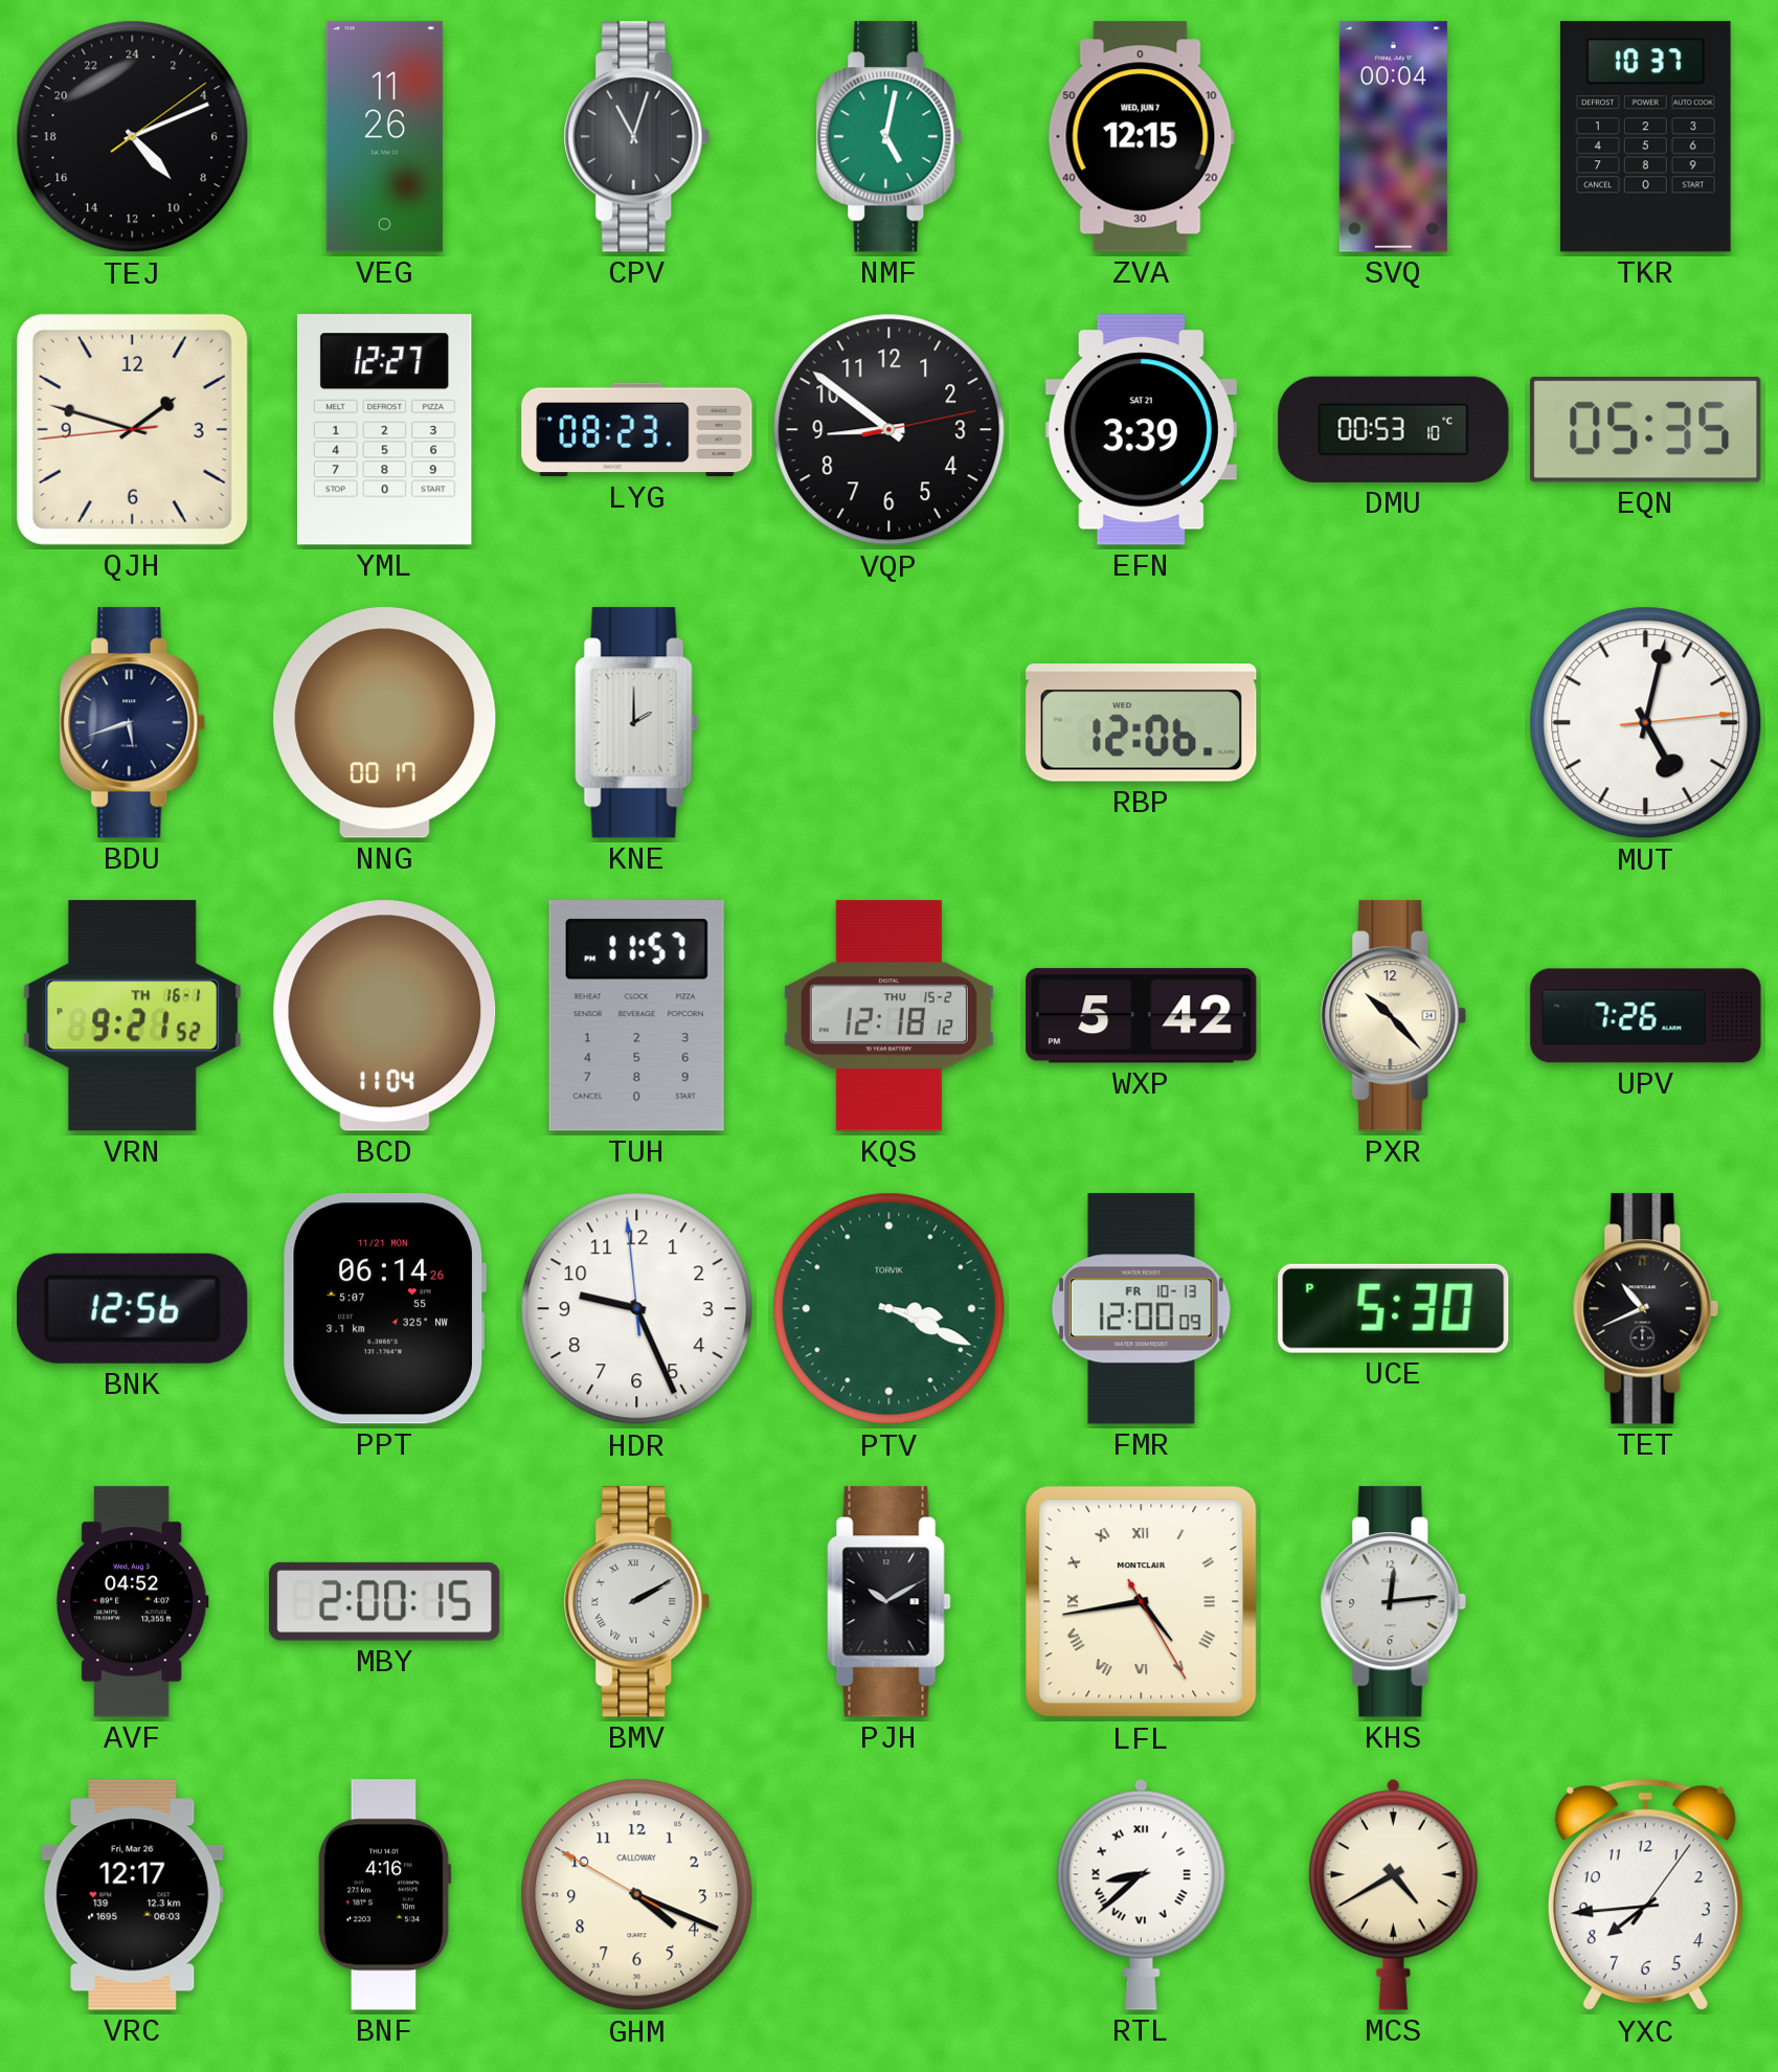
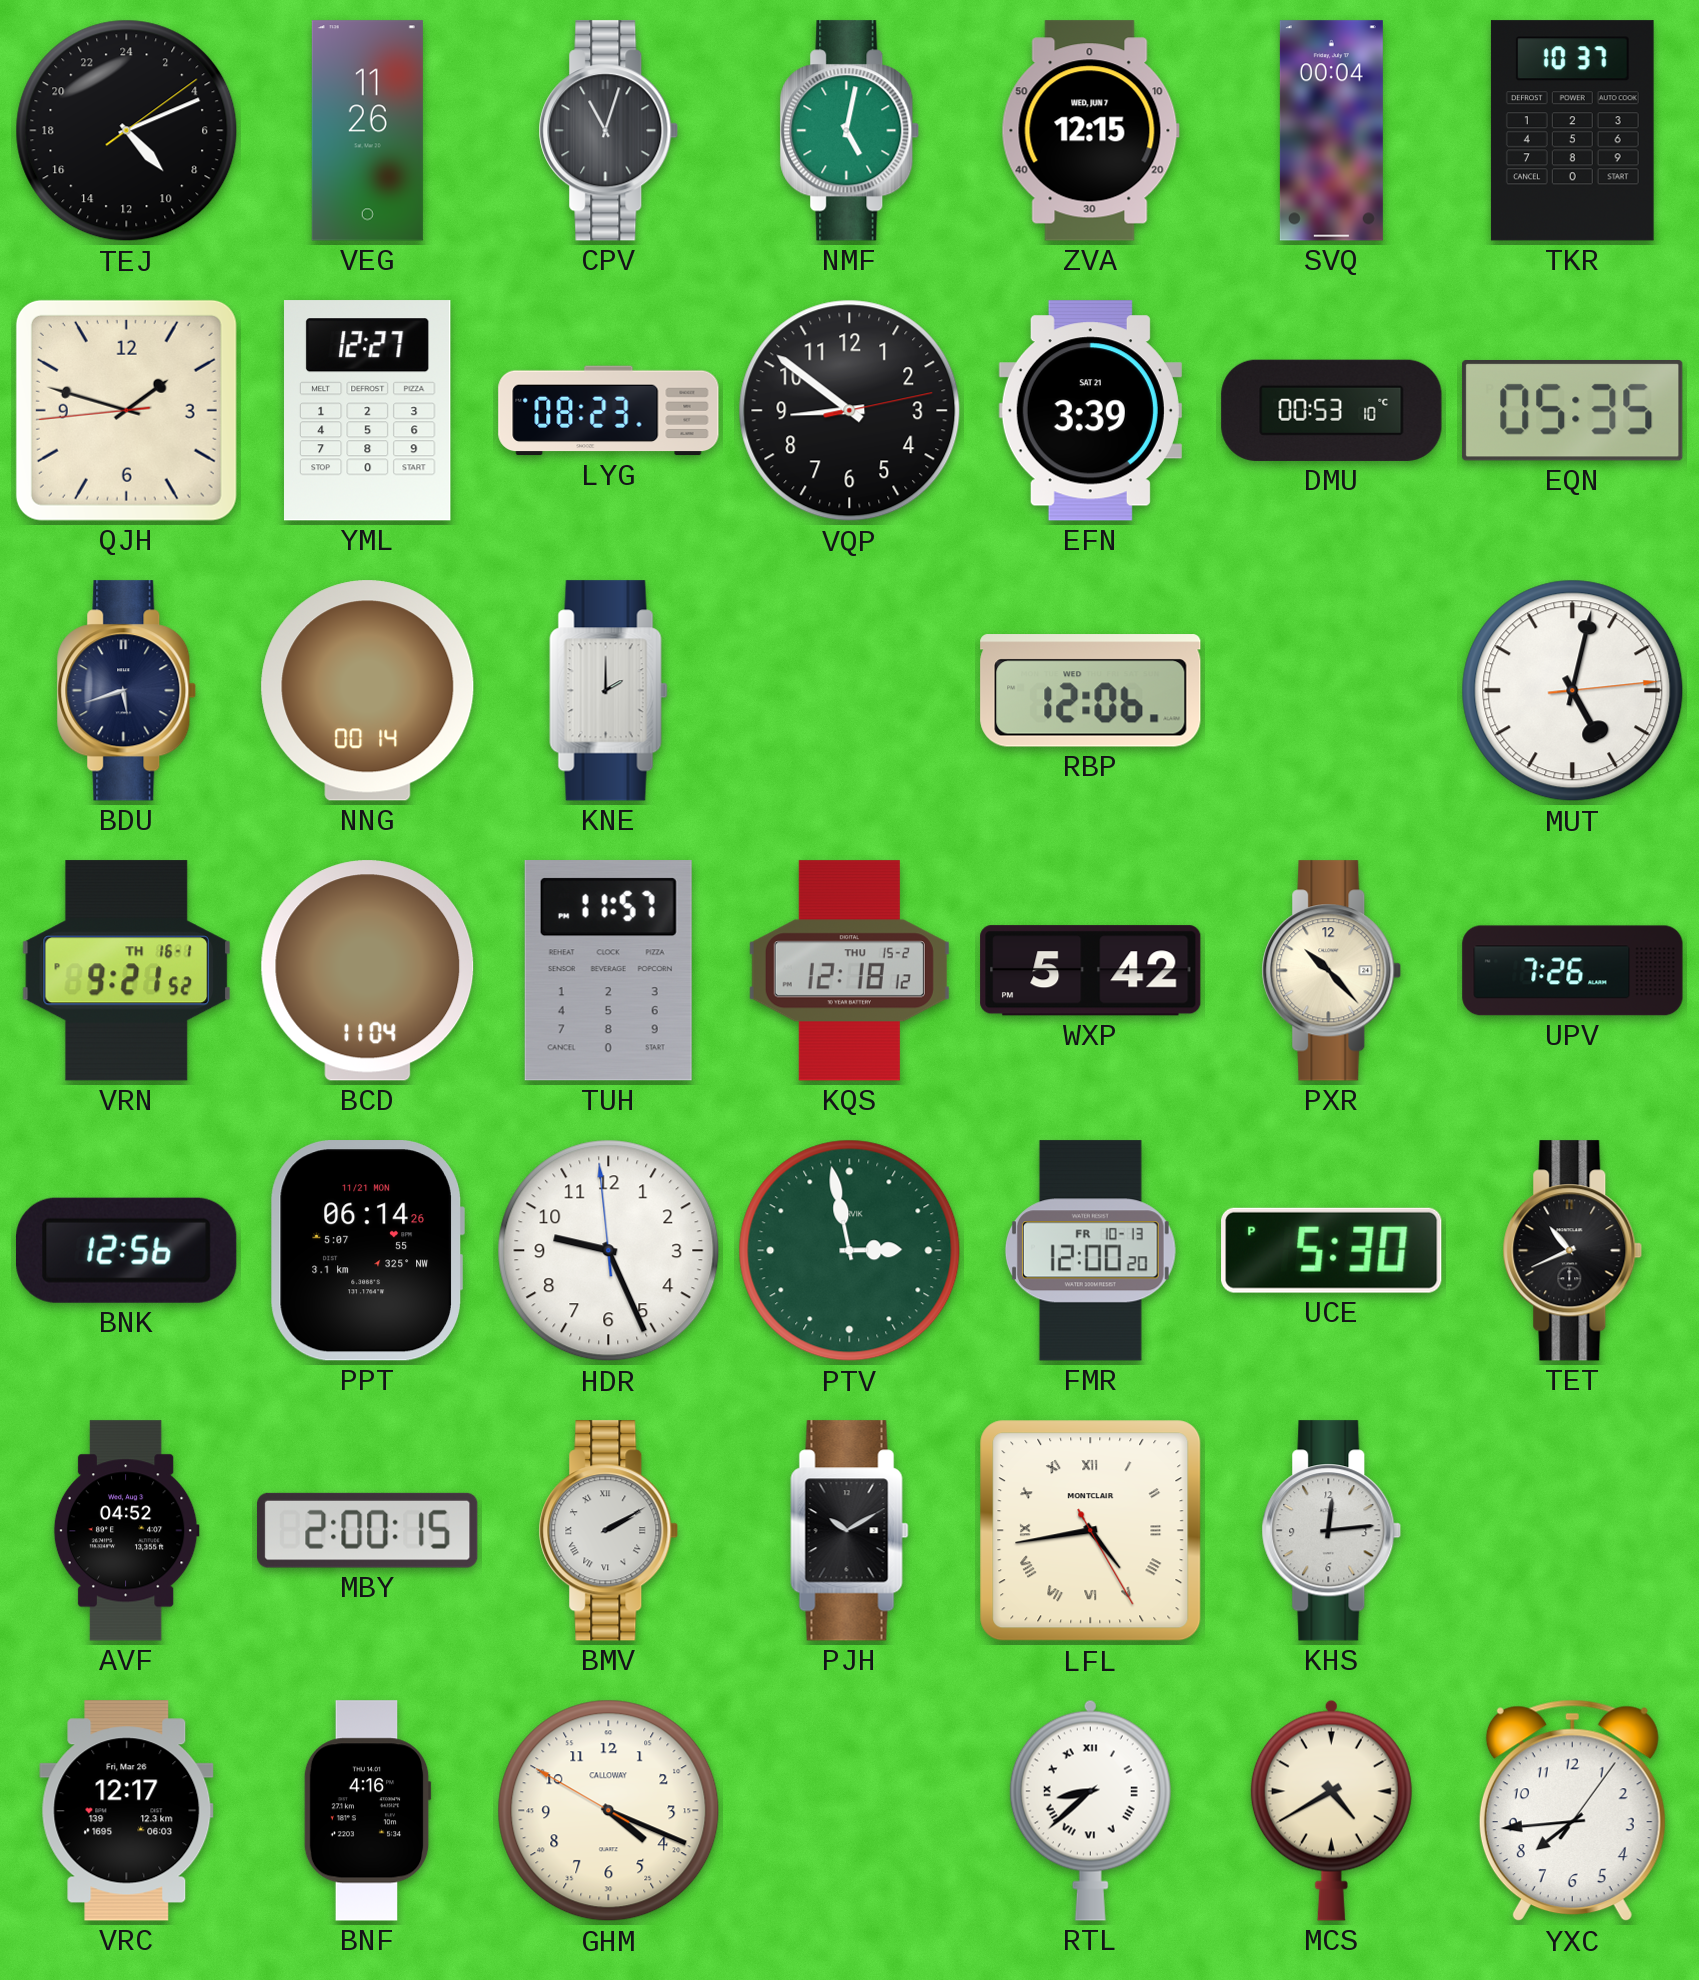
NNG: 00:17 -> 00:14 (368, 691)
PTV: 3:19 -> 2:58 (850, 1251)
FMR: 12:00:09 -> 12:00:20 (1090, 1251)
